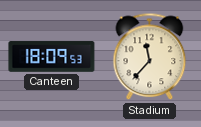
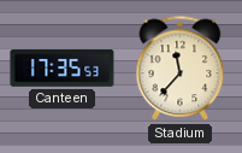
Canteen: 18:09 -> 17:35 (63, 69)
